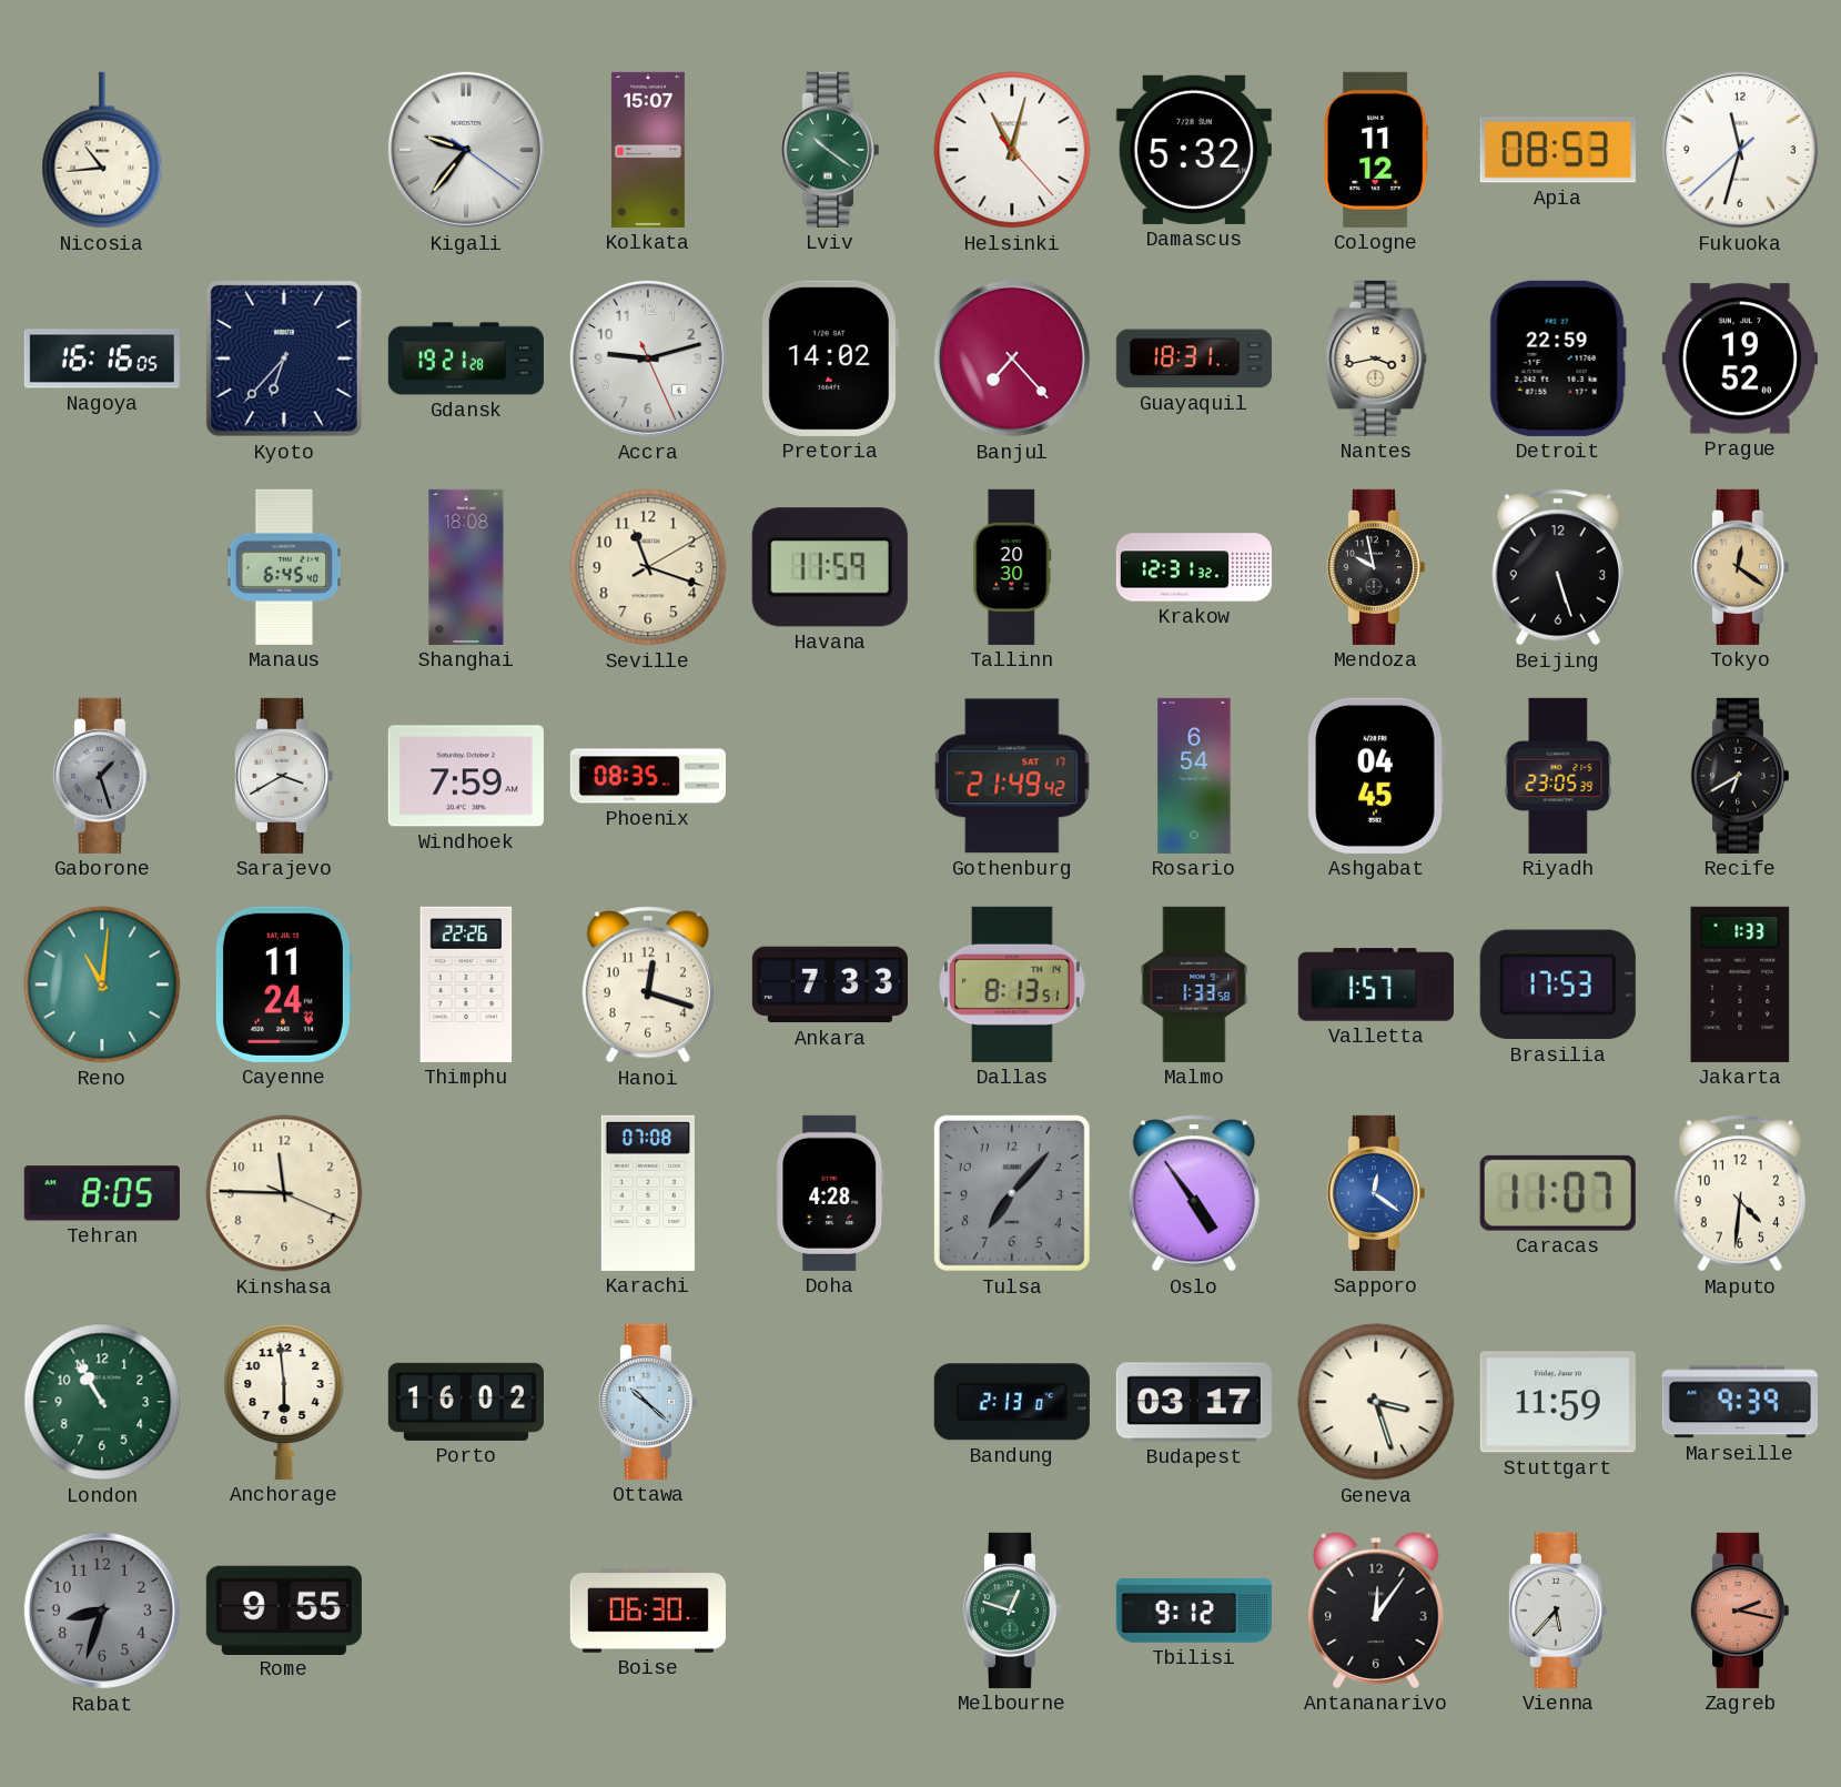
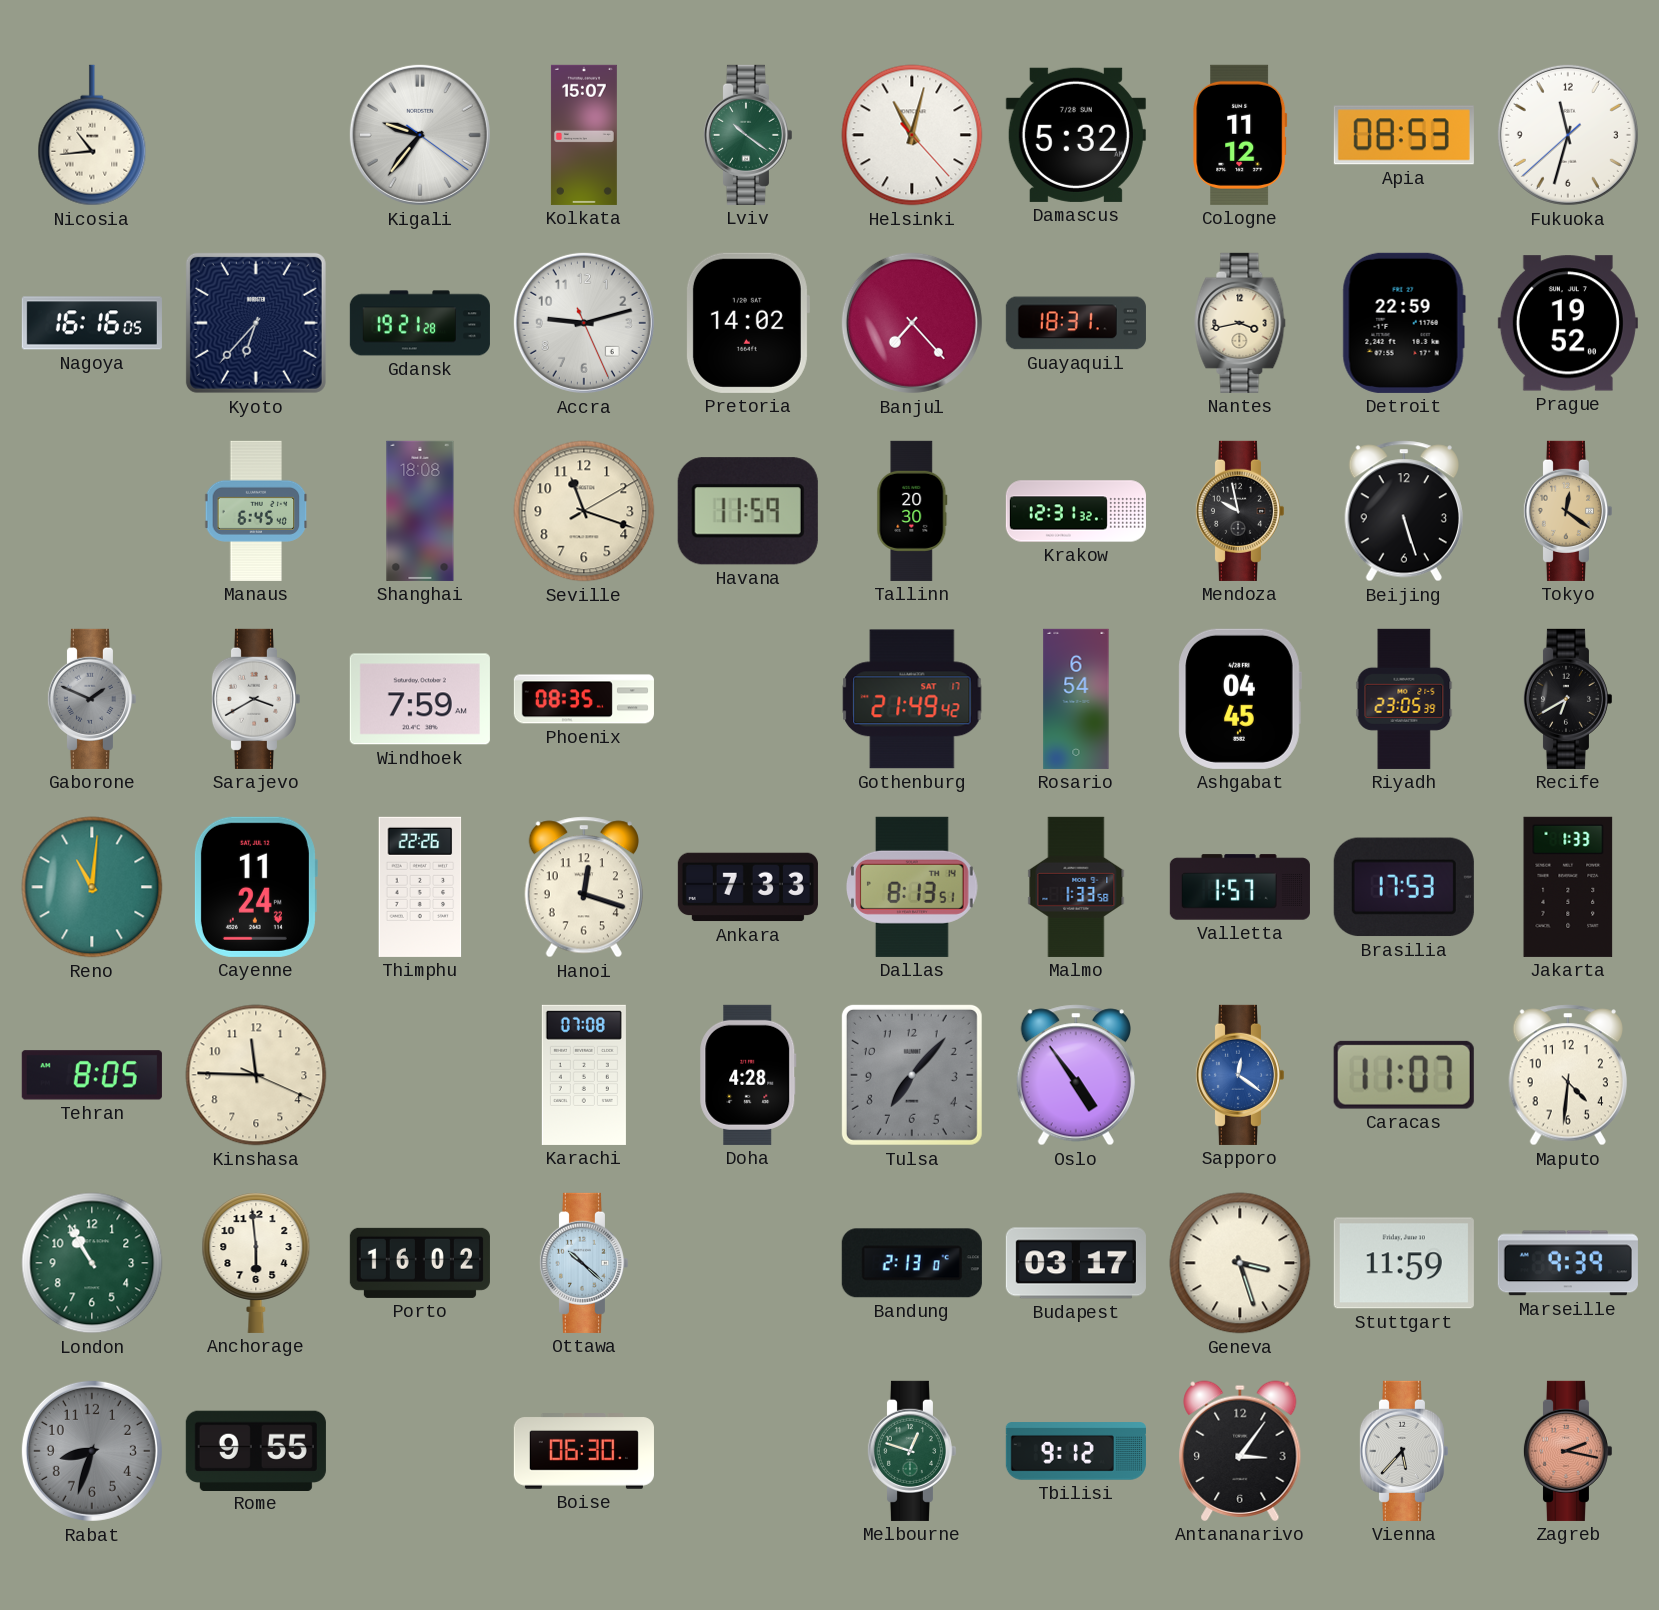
Gaborone: 1:27 -> 1:49 (91, 699)
Antananarivo: 12:06 -> 3:06 (1240, 1451)
